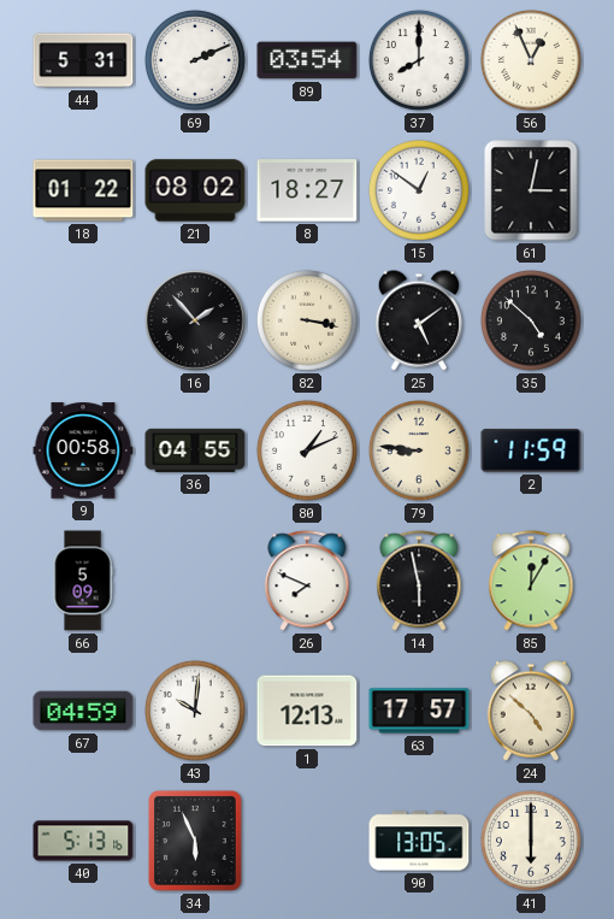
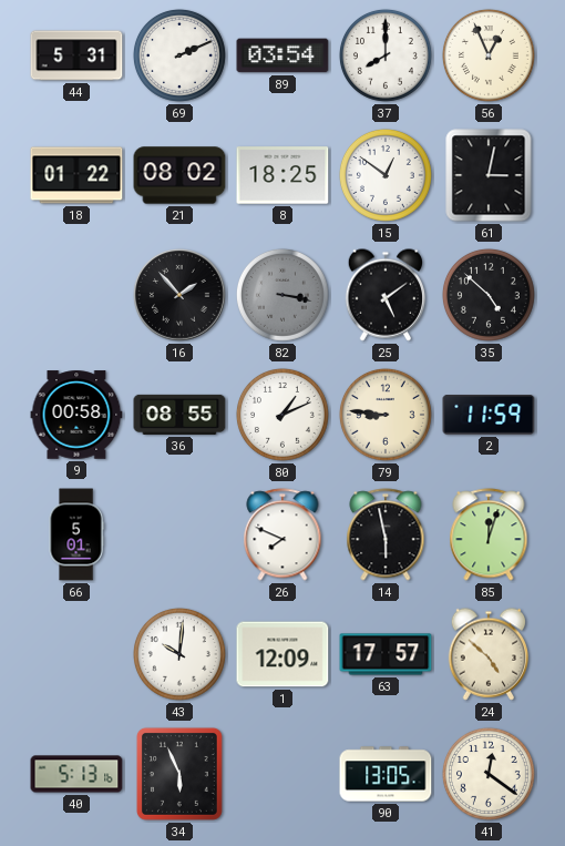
8: 18:27 -> 18:25 (282, 175)
82 dial: cream -> grey (282, 295)
36: 04:55 -> 08:55 (179, 415)
66: 5:09 -> 5:01 (76, 534)
85: 12:05 -> 12:03 (489, 534)
67: 04:59 -> none (83, 711)
1: 12:13 -> 12:09 (282, 654)
41: 6:00 -> 12:21 (489, 774)
